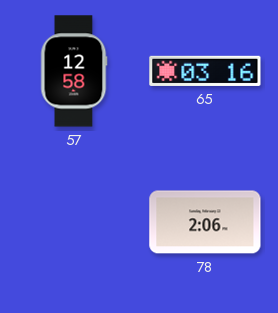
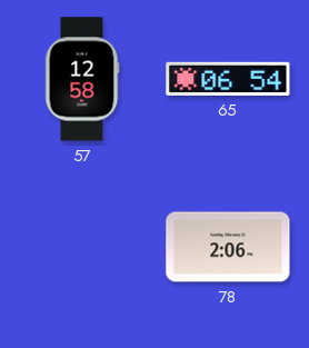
65: 03:16 -> 06:54 (228, 79)
